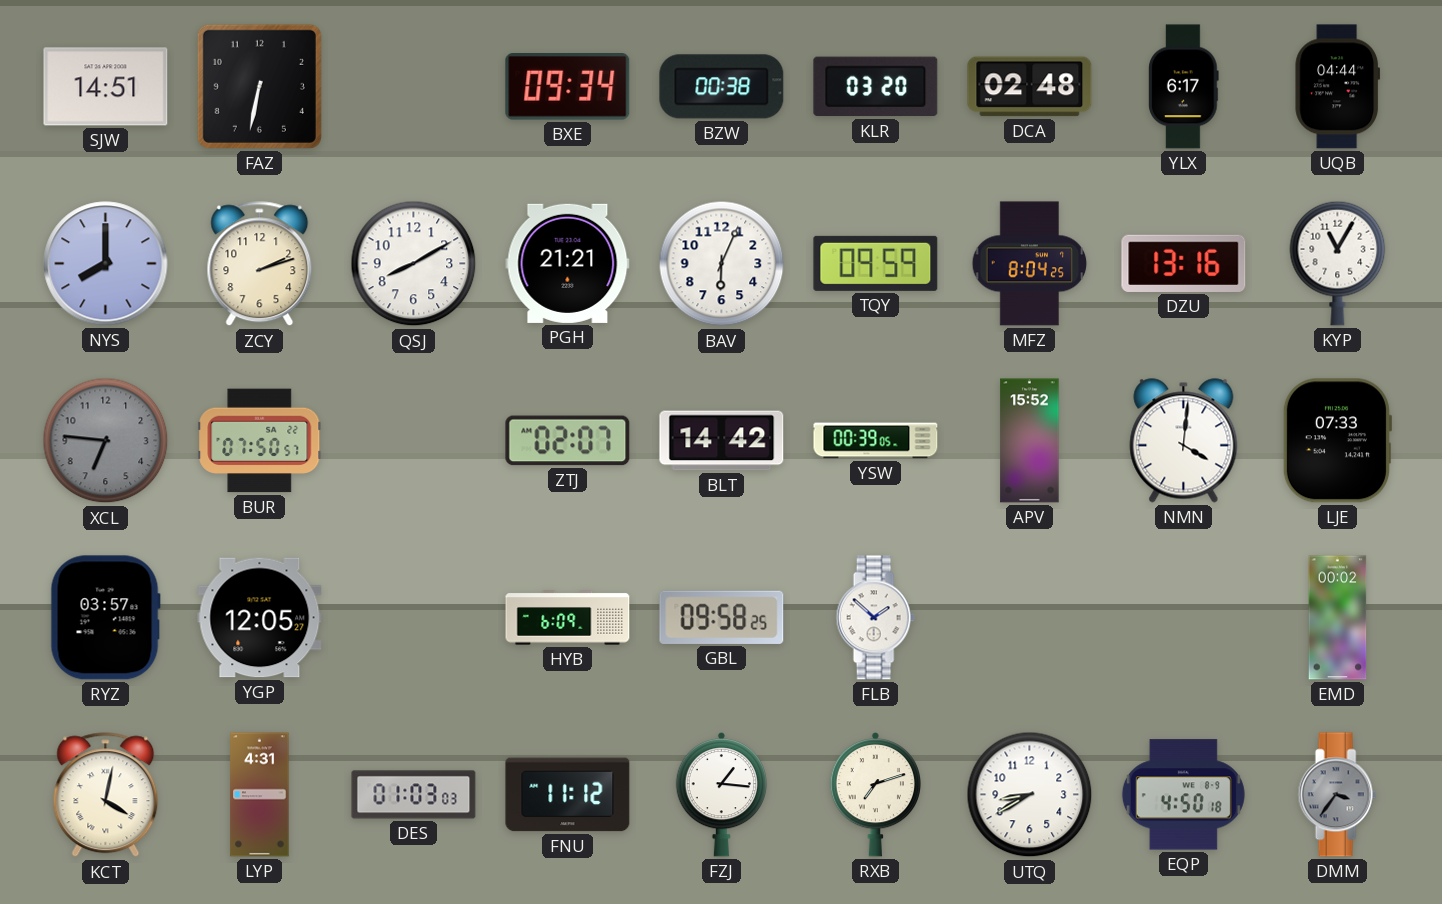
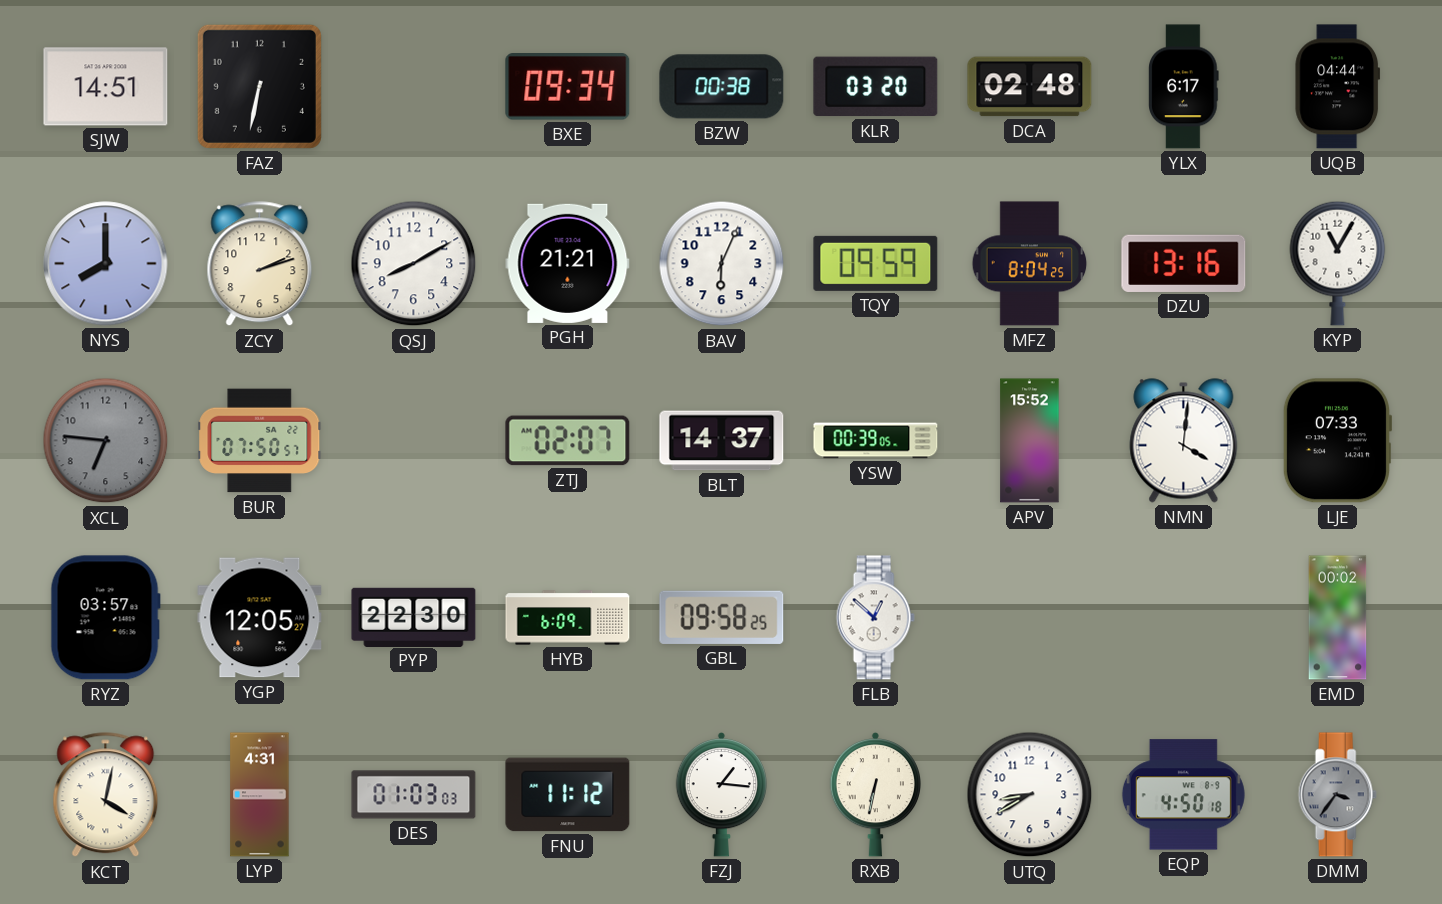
BLT: 14:42 -> 14:37 (722, 441)
PYP: none -> 22:30 (414, 617)
FLB: 1:52 -> 12:52 (875, 618)
RXB: 7:12 -> 6:32 (875, 794)
